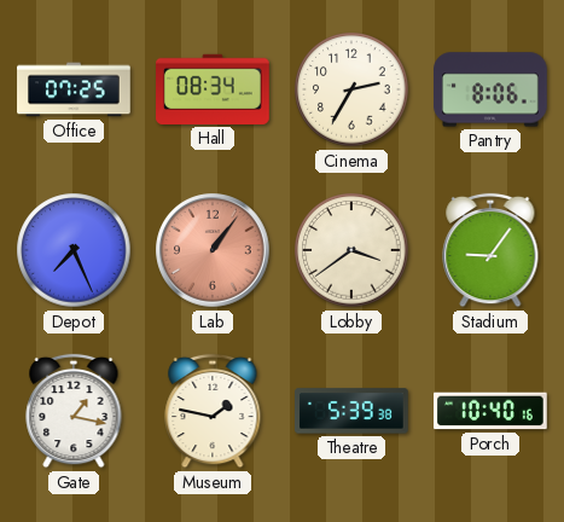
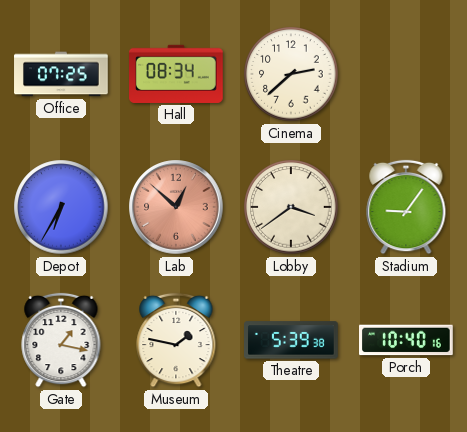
Cinema: 2:35 -> 2:38 (291, 74)
Pantry: 8:06 -> none (490, 89)
Depot: 7:26 -> 6:35 (61, 207)
Lab: 1:06 -> 12:52 (176, 207)
